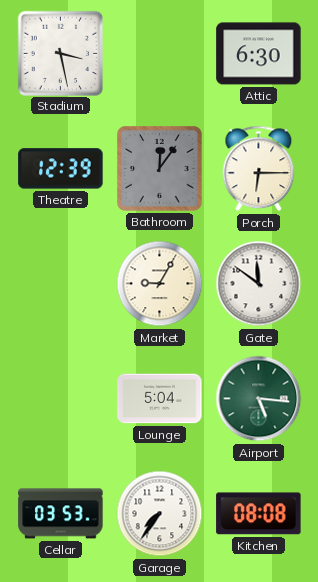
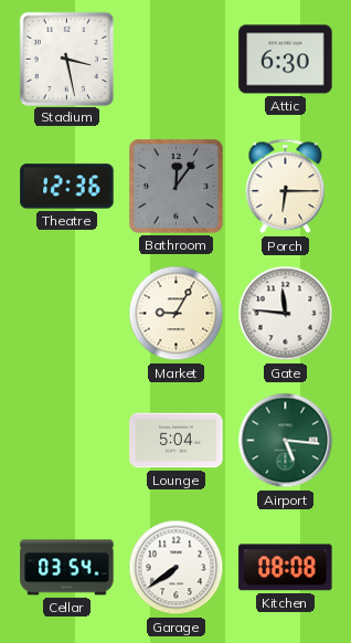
Theatre: 12:39 -> 12:36 (67, 187)
Gate: 11:51 -> 11:46 (286, 314)
Cellar: 03:53 -> 03:54 (67, 568)
Garage: 7:36 -> 7:39 (177, 568)
